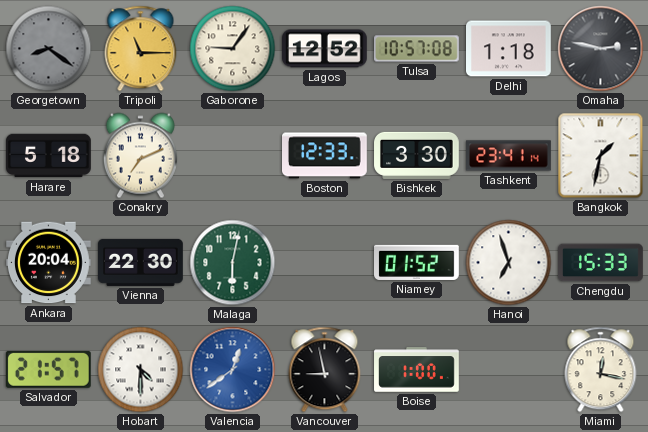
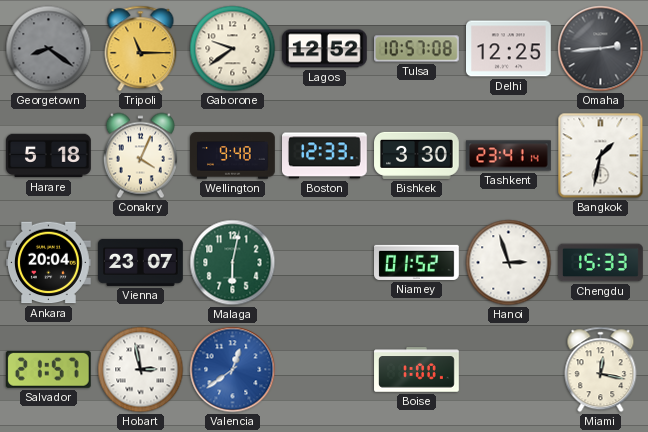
Gaborone: 9:06 -> 9:39 (233, 49)
Delhi: 1:18 -> 12:25 (509, 49)
Omaha: 2:47 -> 2:44 (601, 49)
Conakry: 7:11 -> 4:04 (140, 156)
Wellington: none -> 9:48 (233, 156)
Vienna: 22:30 -> 23:07 (141, 262)
Hanoi: 6:57 -> 2:57 (509, 263)
Hobart: 4:30 -> 2:58 (141, 370)
Vancouver: 8:58 -> none (325, 370)
